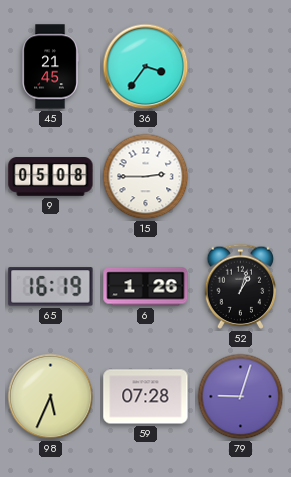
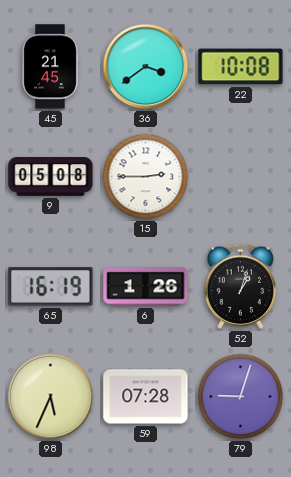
36: 3:36 -> 3:39 (146, 67)
22: none -> 10:08 (241, 67)
